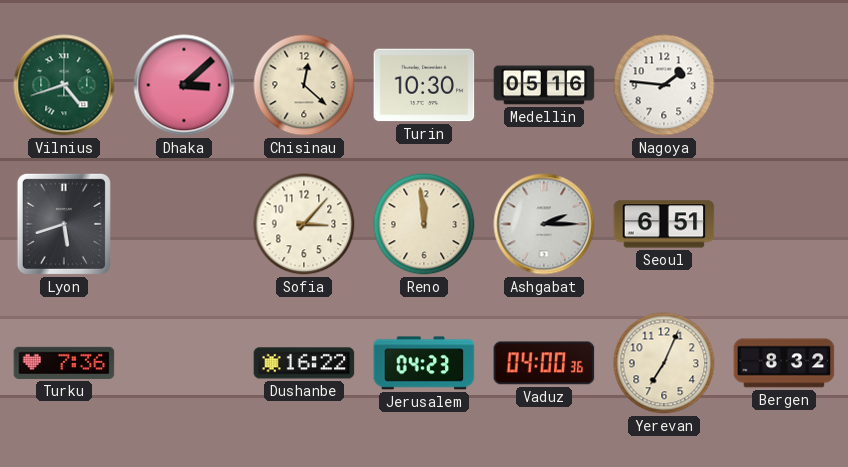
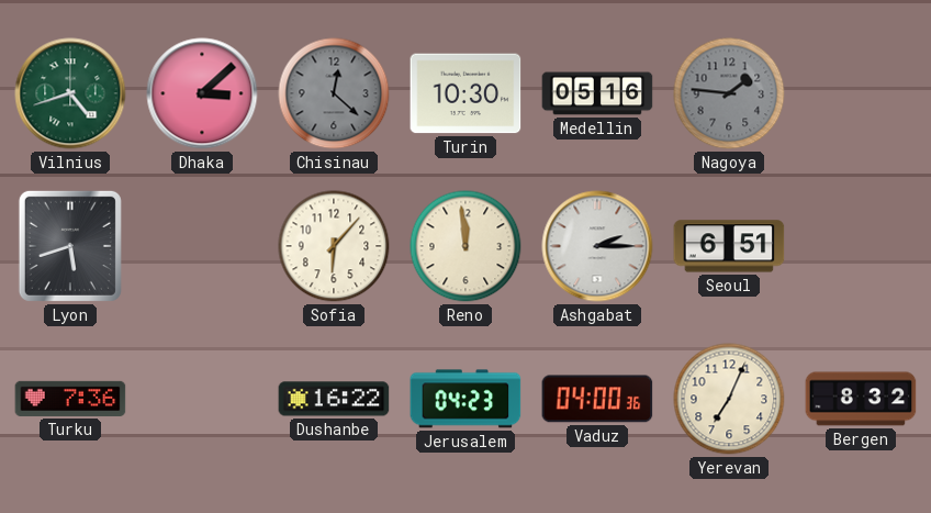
Chisinau dial: cream -> grey (334, 93)
Nagoya dial: white -> grey (729, 93)
Sofia: 3:07 -> 6:07 (334, 246)
